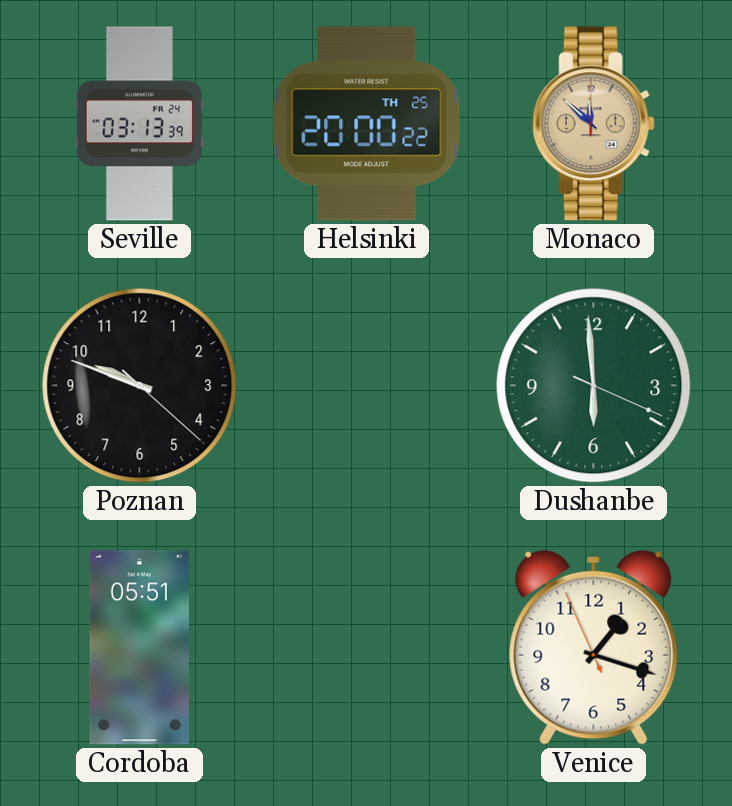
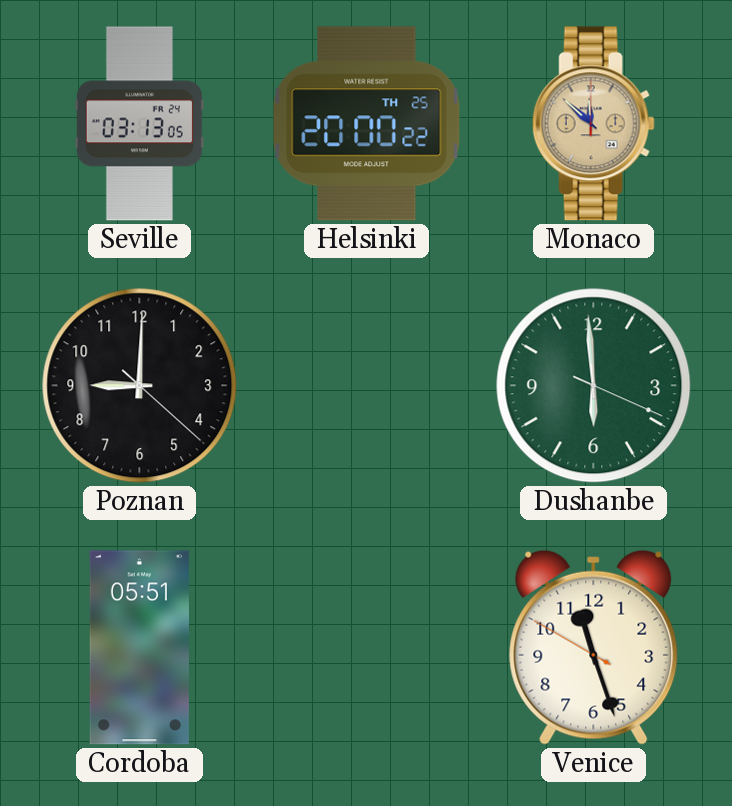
Seville: 03:13:39 -> 03:13:05 (139, 124)
Poznan: 9:48 -> 9:00 (140, 386)
Venice: 1:17 -> 11:26 (594, 647)
